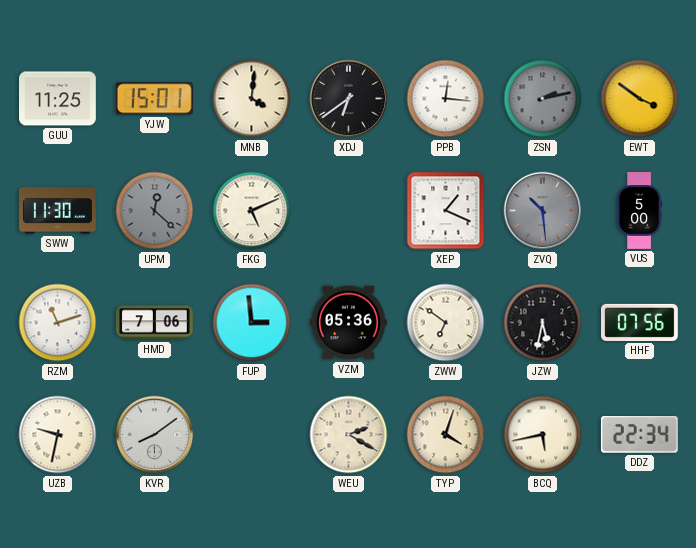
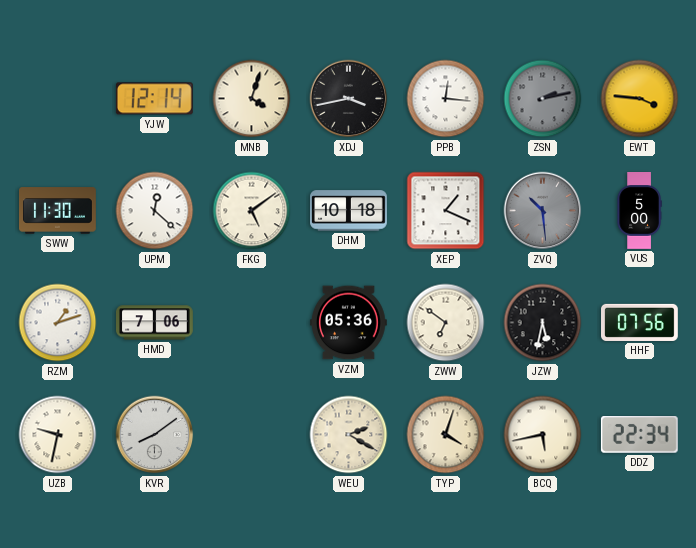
GUU: 11:25 -> none (58, 99)
YJW: 15:01 -> 12:14 (154, 99)
MNB: 4:01 -> 4:03 (252, 99)
XDJ: 6:39 -> 3:43 (349, 99)
EWT: 3:51 -> 3:46 (640, 99)
UPM dial: grey -> white (155, 211)
FKG: 5:11 -> 5:09 (252, 211)
DHM: none -> 10:18 (349, 211)
RZM: 11:12 -> 1:12 (58, 323)
FUP: 2:59 -> none (252, 323)
